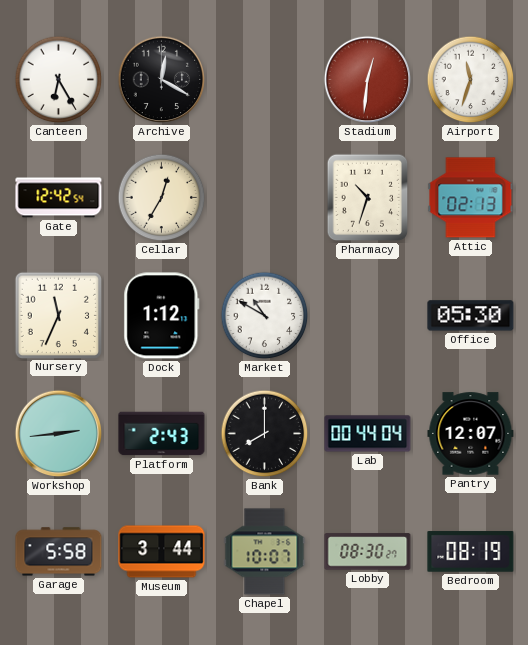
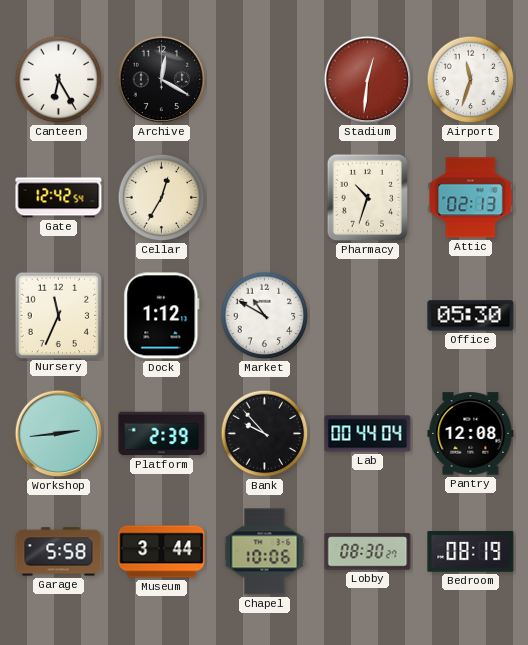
Platform: 2:43 -> 2:39 (162, 434)
Bank: 8:00 -> 9:53 (265, 434)
Pantry: 12:07 -> 12:08 (471, 434)
Chapel: 10:07 -> 10:06 (265, 552)
